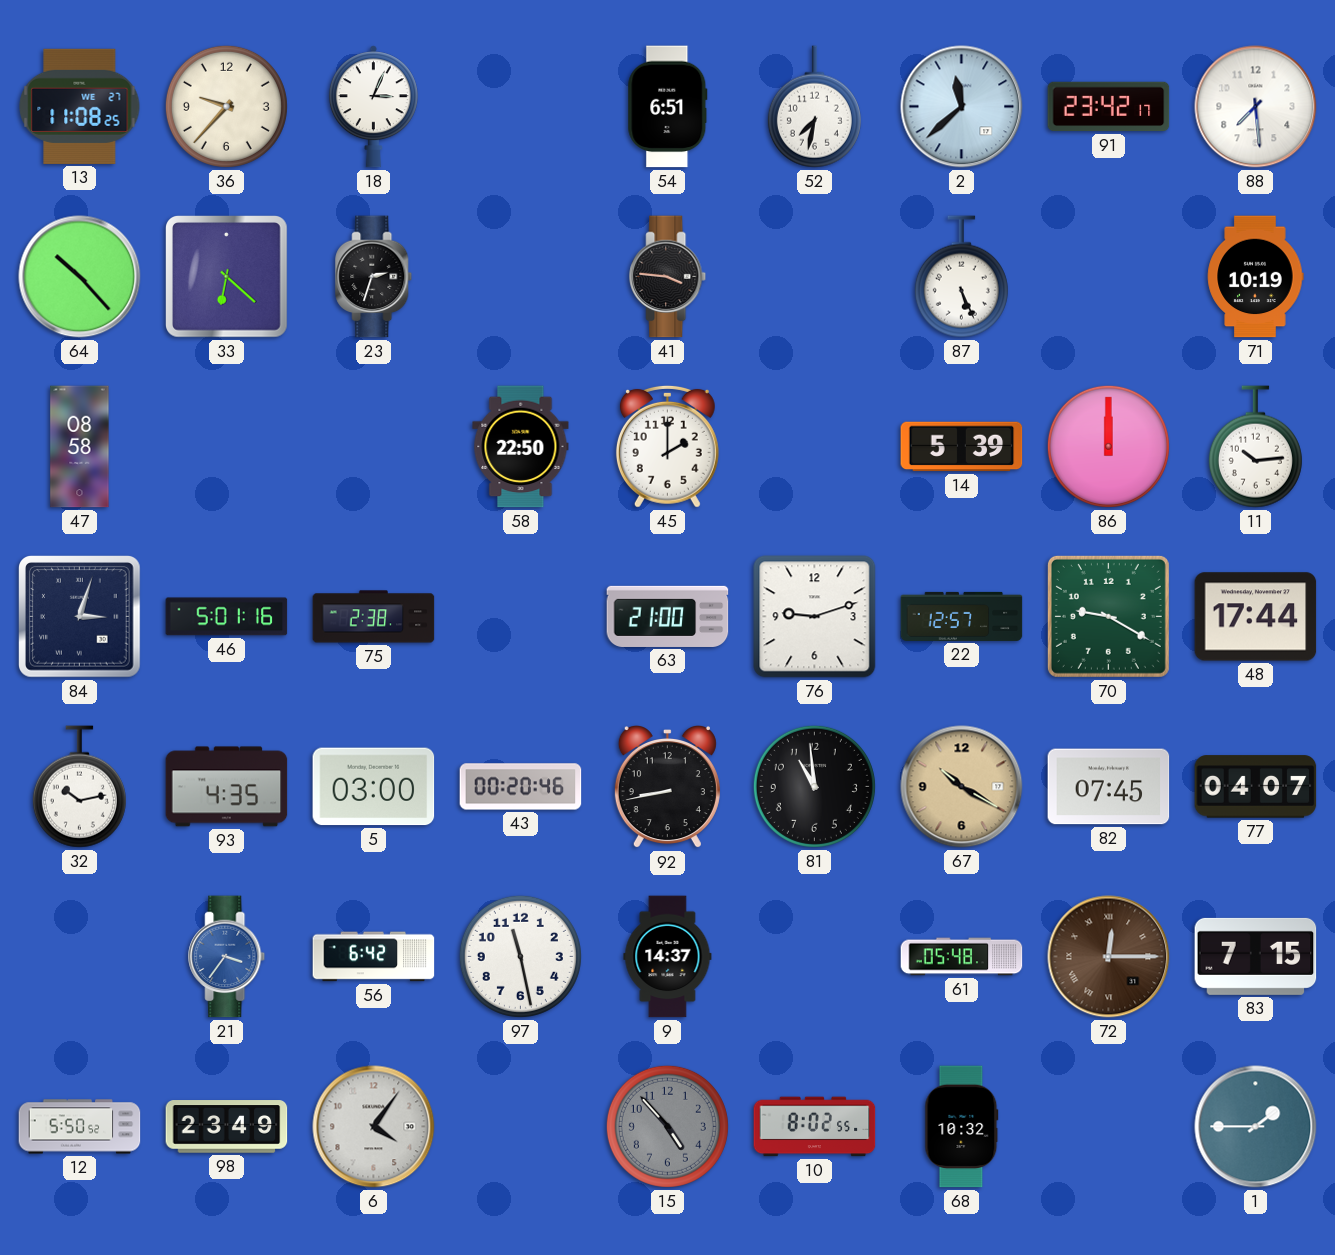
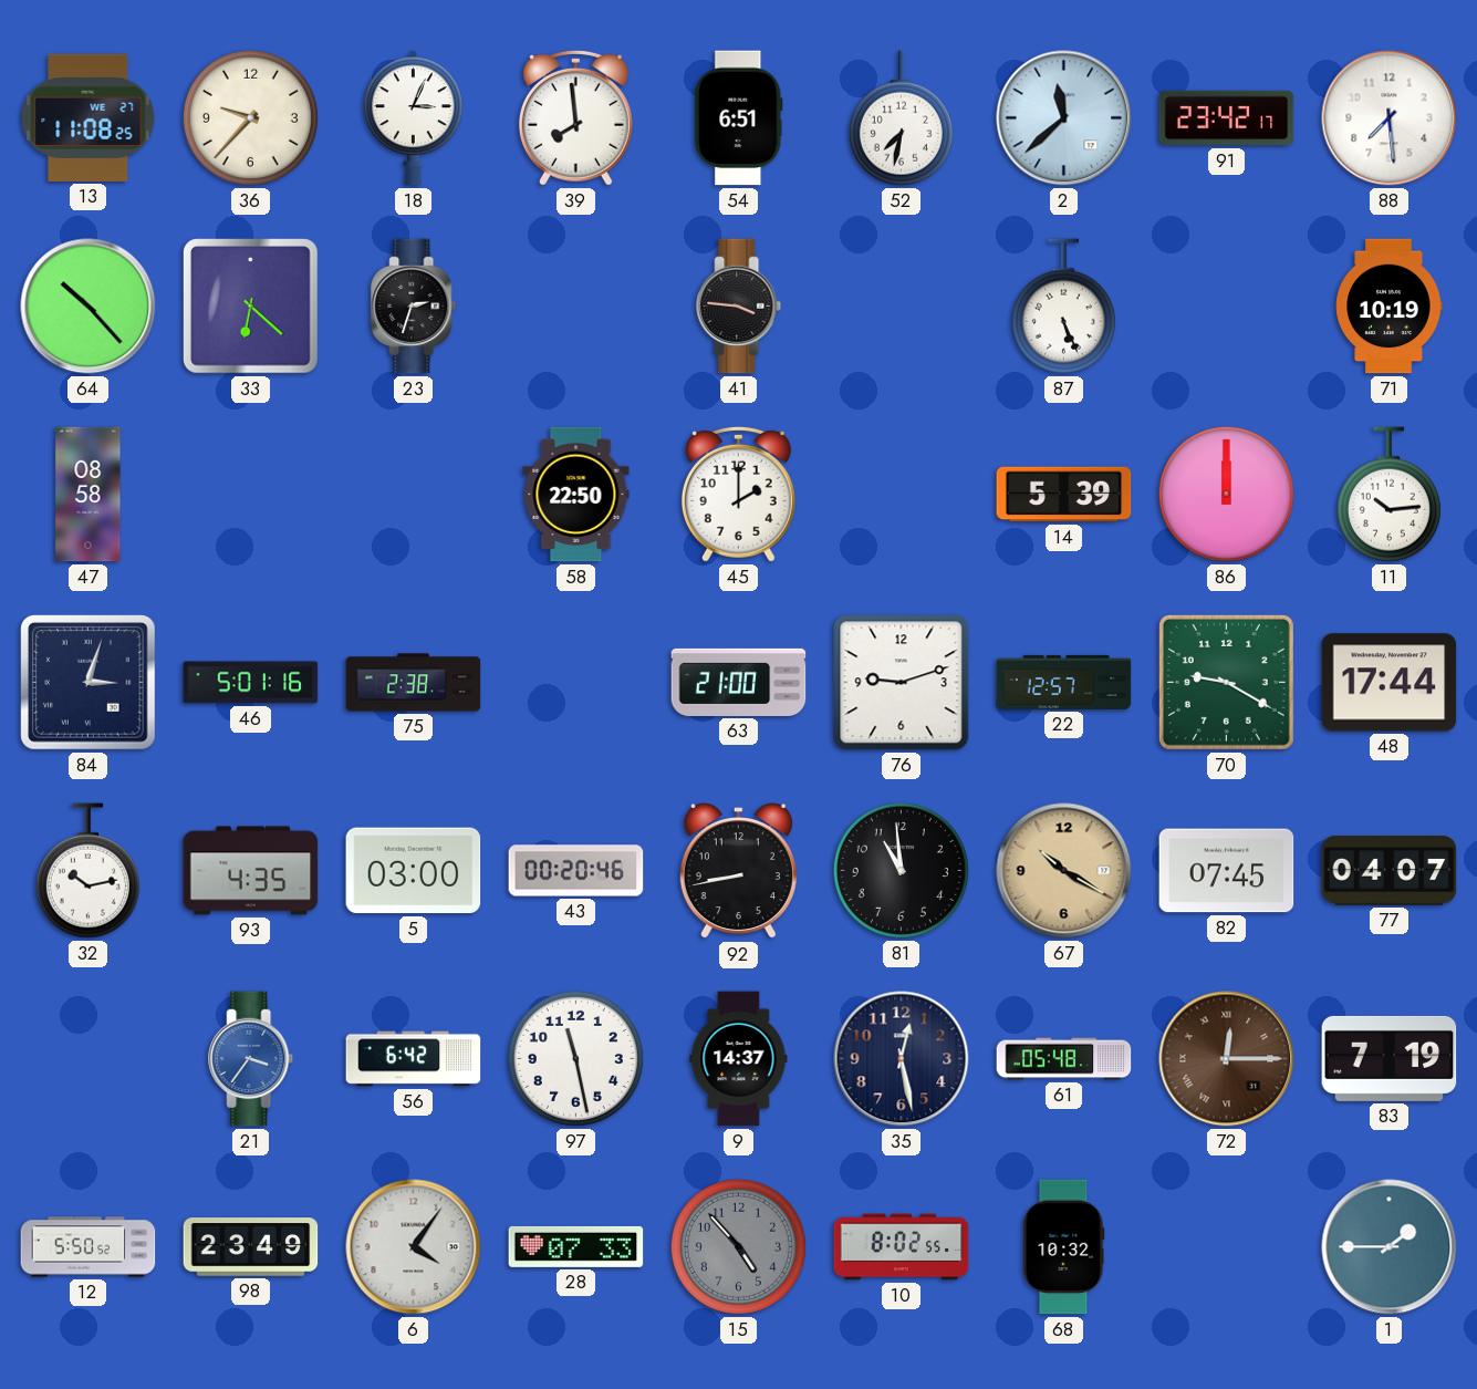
39: none -> 7:59 (575, 117)
35: none -> 12:28 (902, 1059)
83: 7:15 -> 7:19 (1390, 1058)
28: none -> 07:33 (576, 1246)
